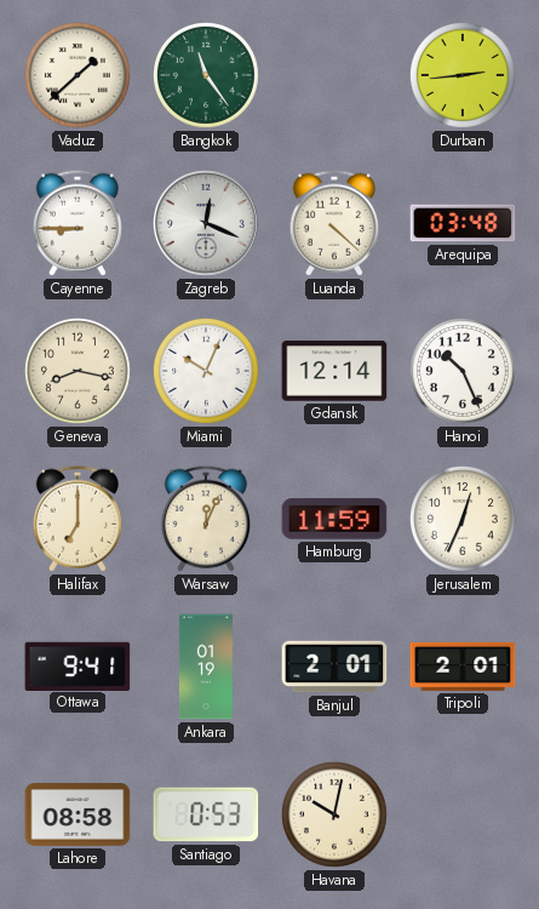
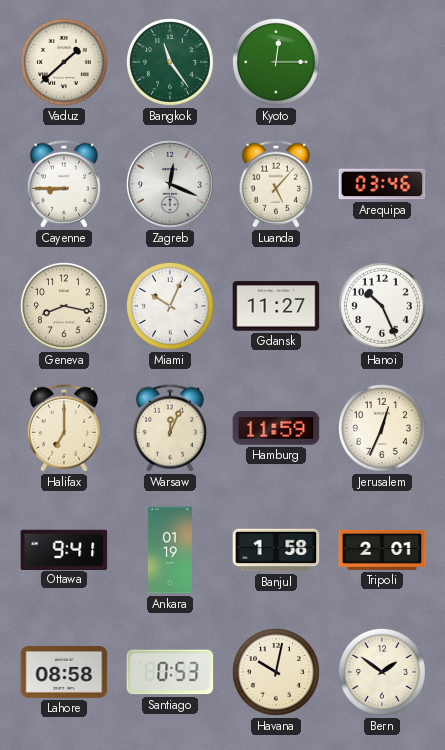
Kyoto: none -> 12:15 (276, 62)
Durban: 2:44 -> none (463, 75)
Luanda: 4:22 -> 5:07 (276, 184)
Arequipa: 03:48 -> 03:46 (382, 184)
Gdansk: 12:14 -> 11:27 (276, 306)
Banjul: 2:01 -> 1:58 (276, 550)
Bern: none -> 1:51 (382, 672)
